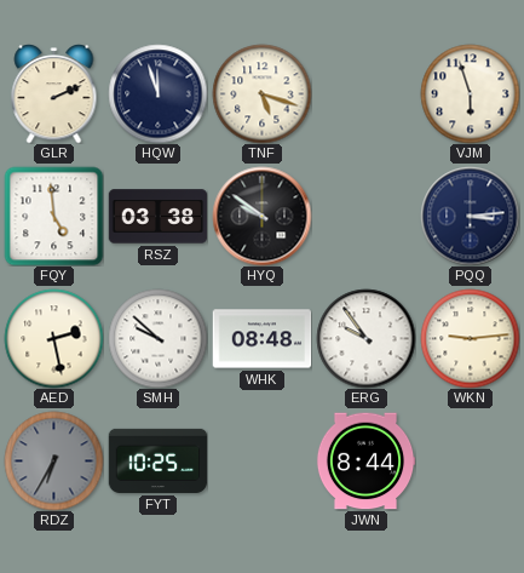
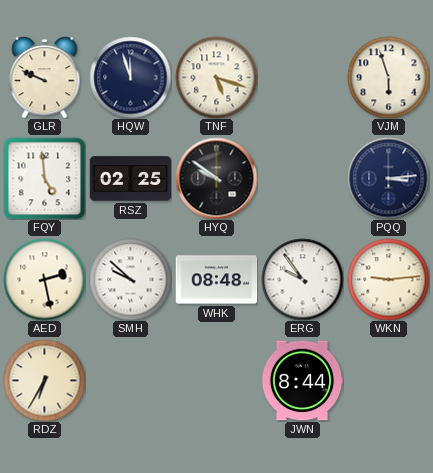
GLR: 2:11 -> 9:49 (45, 78)
RSZ: 03:38 -> 02:25 (130, 179)
RDZ dial: grey -> cream (44, 380)
FYT: 10:25 -> none (157, 460)
